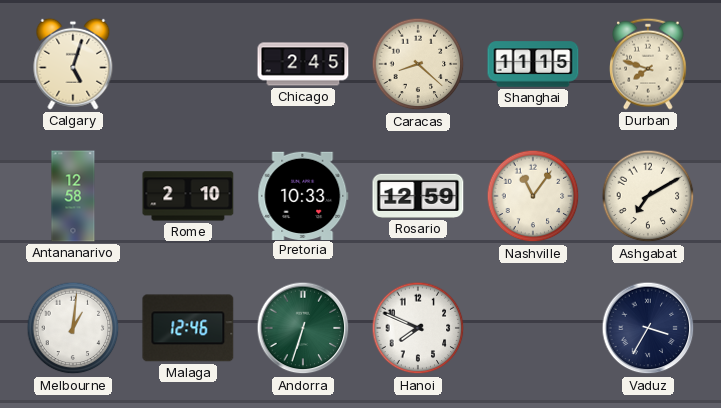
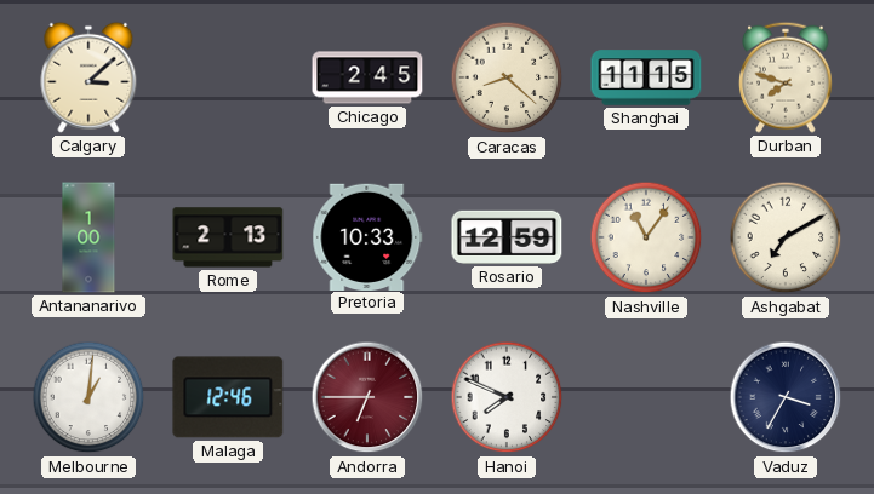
Calgary: 5:03 -> 3:08 (88, 77)
Antananarivo: 12:58 -> 1:00 (88, 237)
Rome: 2:10 -> 2:13 (228, 237)
Andorra: 6:33 -> 6:45 (367, 397)
Andorra dial: green -> burgundy (367, 397)
